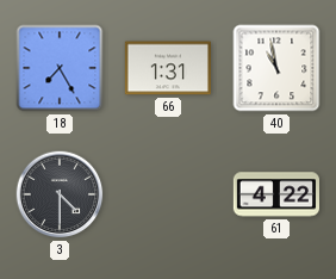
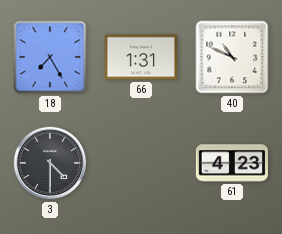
40: 10:58 -> 10:49 (232, 57)
61: 4:22 -> 4:23 (232, 163)
